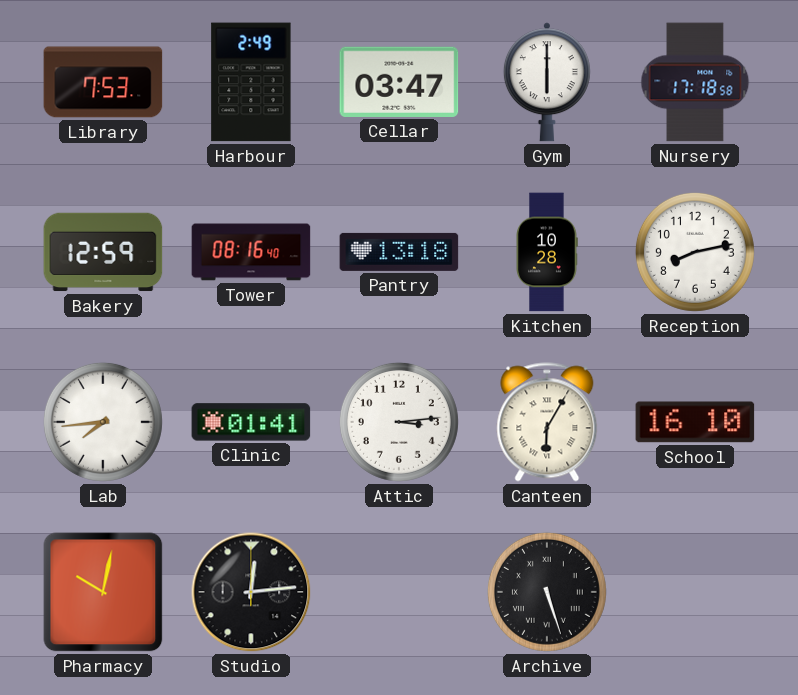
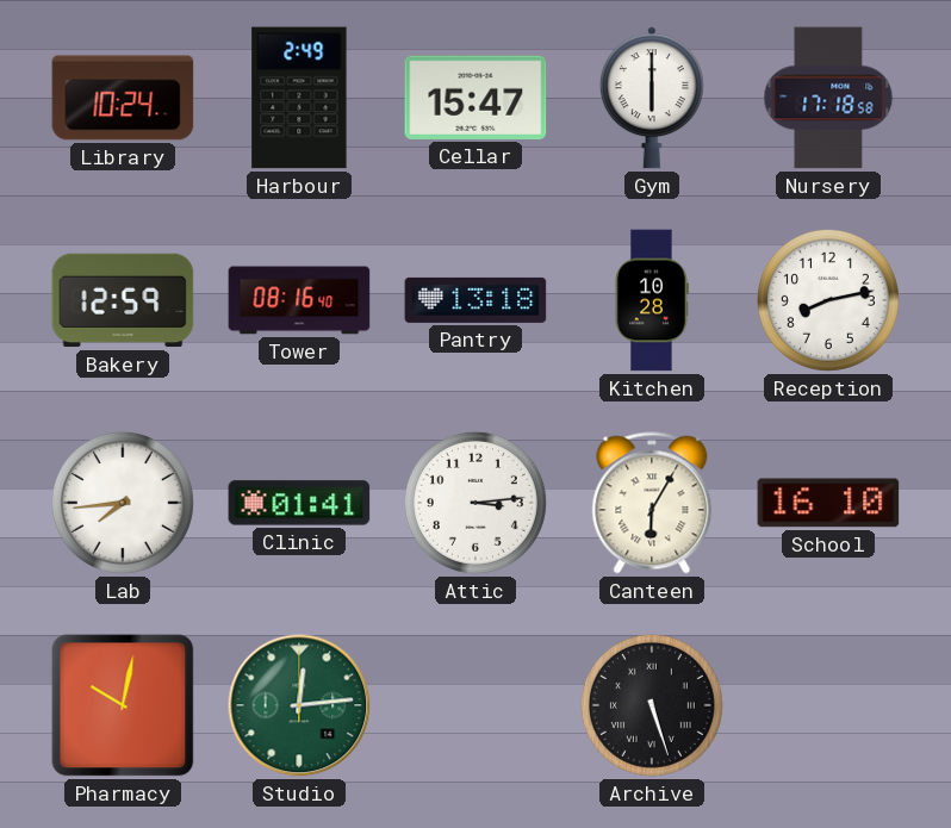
Library: 7:53 -> 10:24 (123, 98)
Cellar: 03:47 -> 15:47 (475, 98)
Studio dial: black -> green (299, 705)
